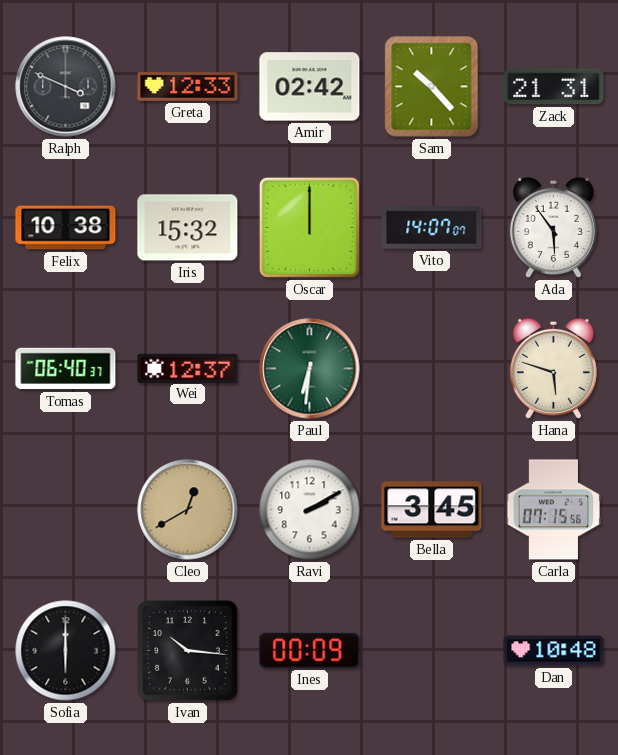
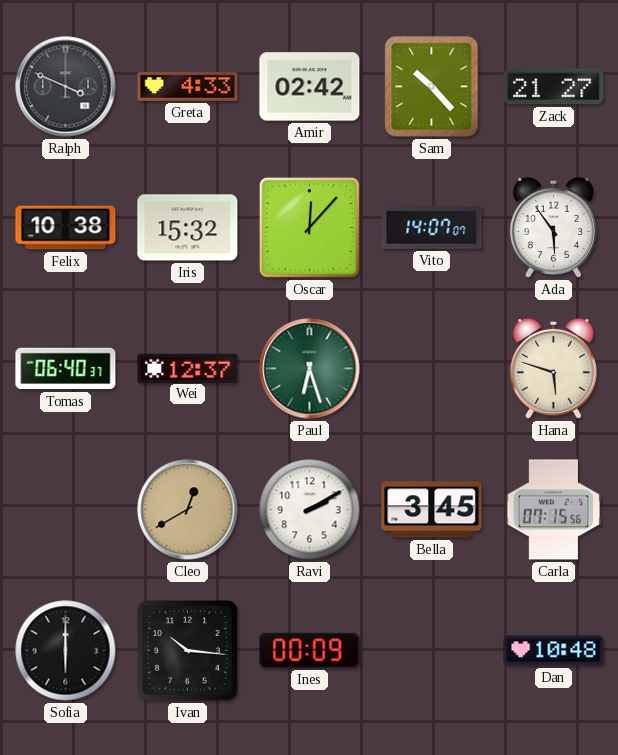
Greta: 12:33 -> 4:33 (188, 87)
Zack: 21:31 -> 21:27 (554, 87)
Oscar: 12:00 -> 12:07 (309, 227)
Paul: 6:31 -> 6:27 (310, 369)
